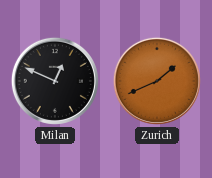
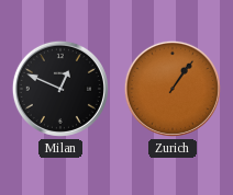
Zurich: 1:41 -> 1:06 (173, 89)
